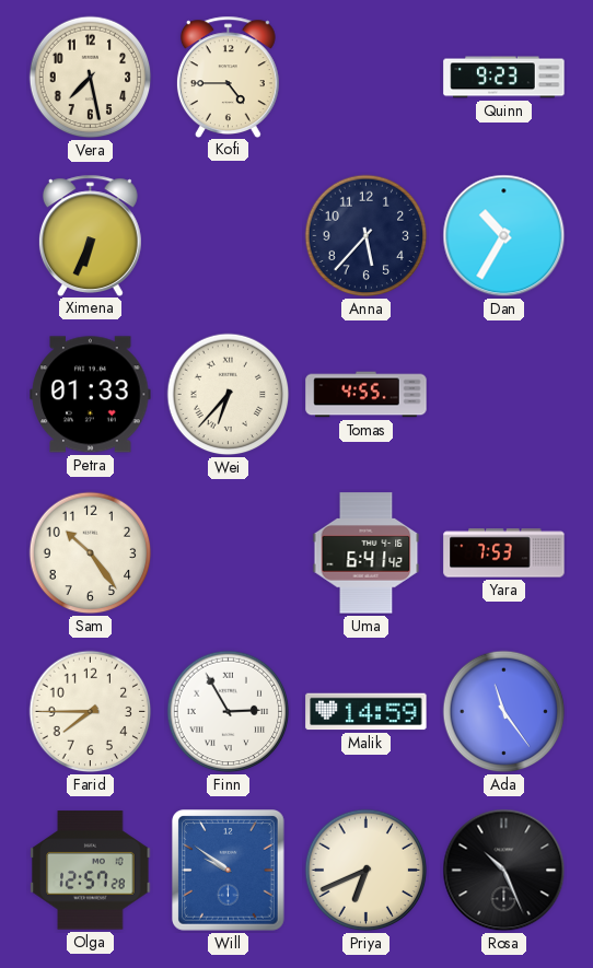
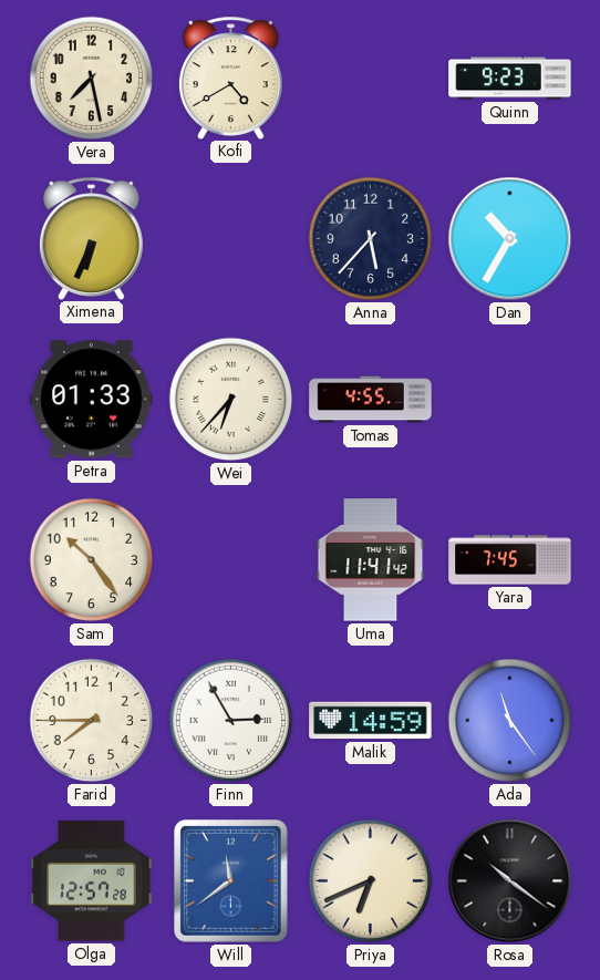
Kofi: 4:45 -> 4:40 (230, 78)
Uma: 6:41 -> 11:41 (371, 560)
Yara: 7:53 -> 7:45 (510, 560)
Will: 9:51 -> 11:39 (231, 881)
Rosa: 10:26 -> 10:21 (510, 881)
